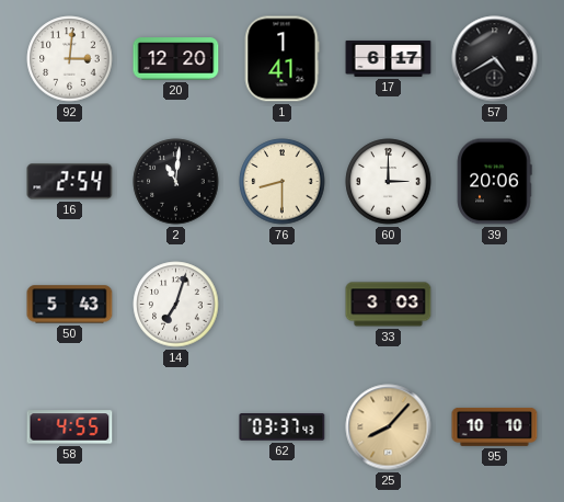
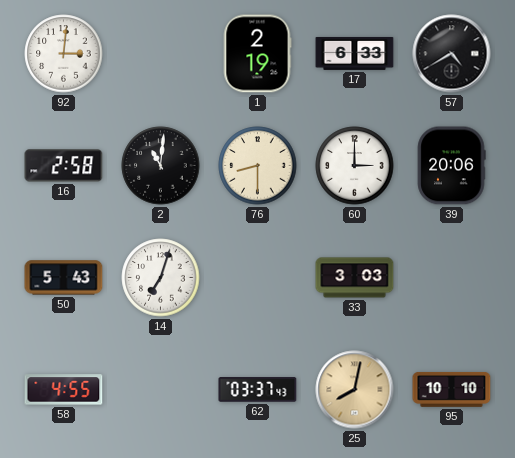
20: 12:20 -> none (176, 59)
1: 1:41 -> 2:19 (257, 54)
17: 6:17 -> 6:33 (355, 53)
16: 2:54 -> 2:58 (64, 166)
25: 8:07 -> 8:02 (355, 390)
